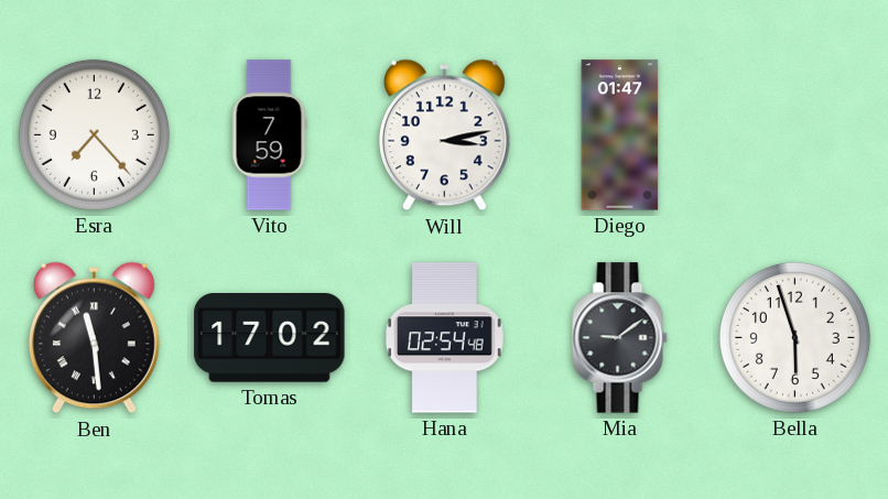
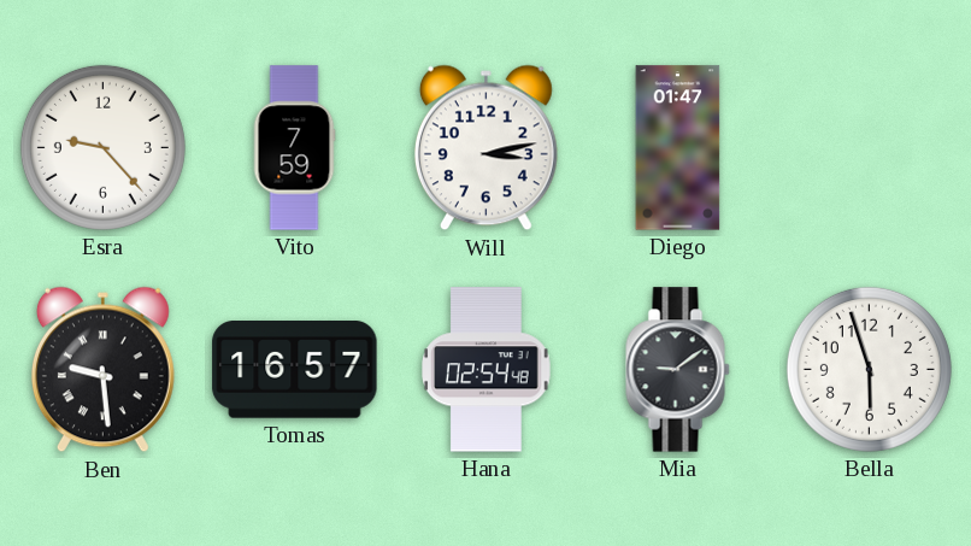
Esra: 7:23 -> 9:23 (102, 147)
Ben: 11:29 -> 9:29 (102, 370)
Tomas: 17:02 -> 16:57 (295, 370)
